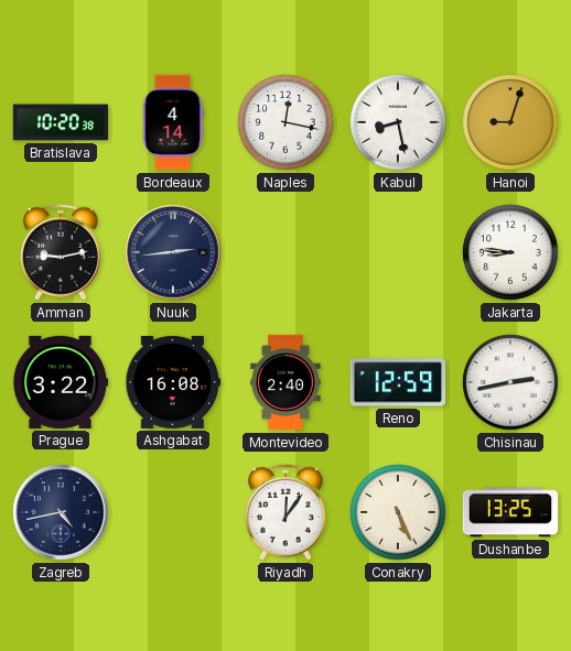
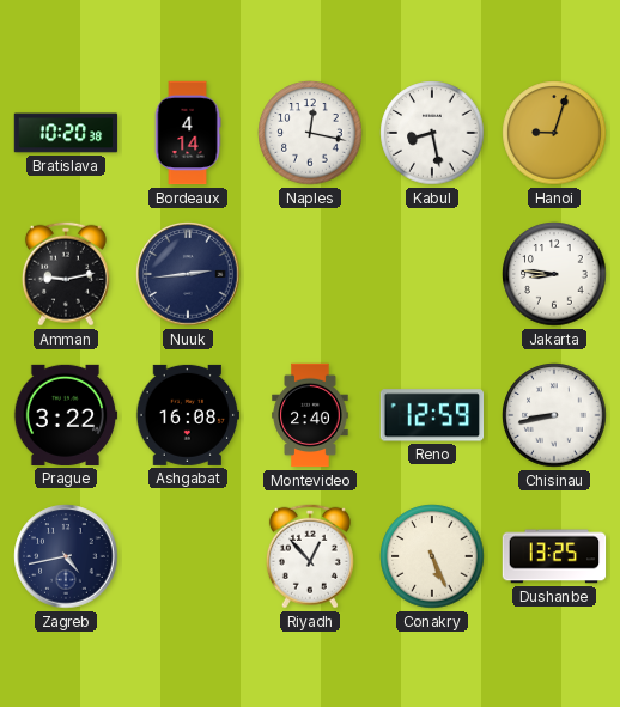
Chisinau: 2:43 -> 8:43 (554, 415)
Riyadh: 12:06 -> 12:53 (310, 556)
